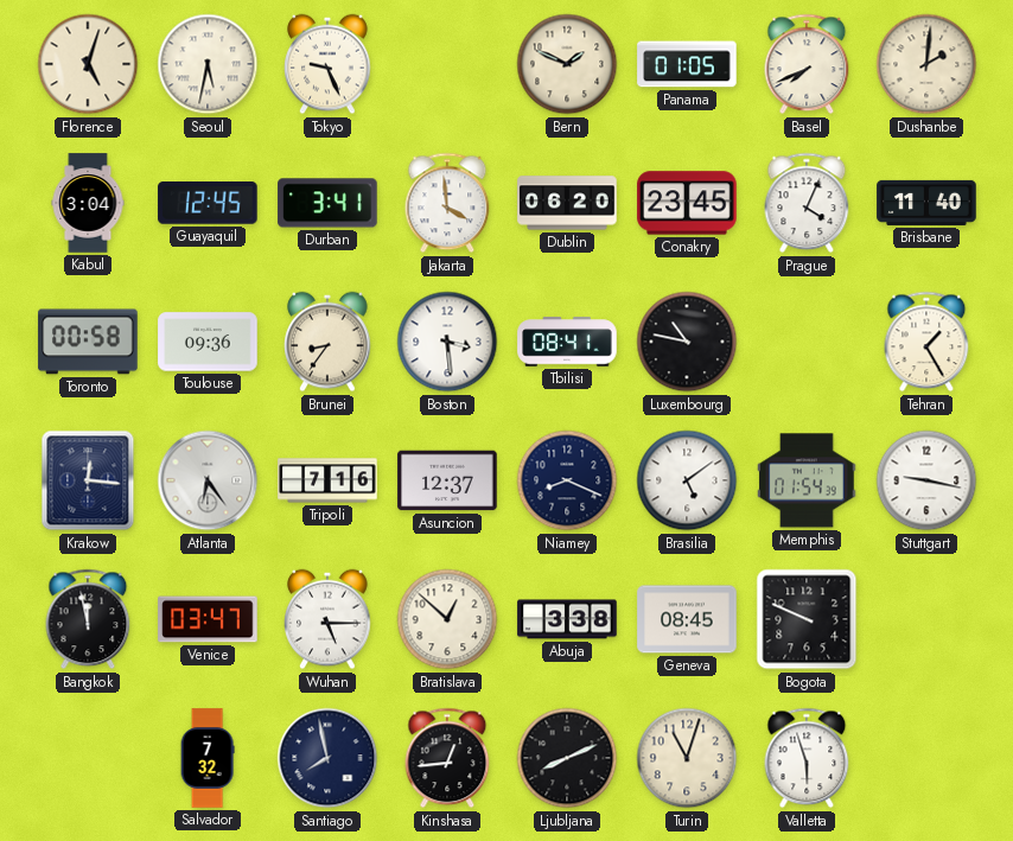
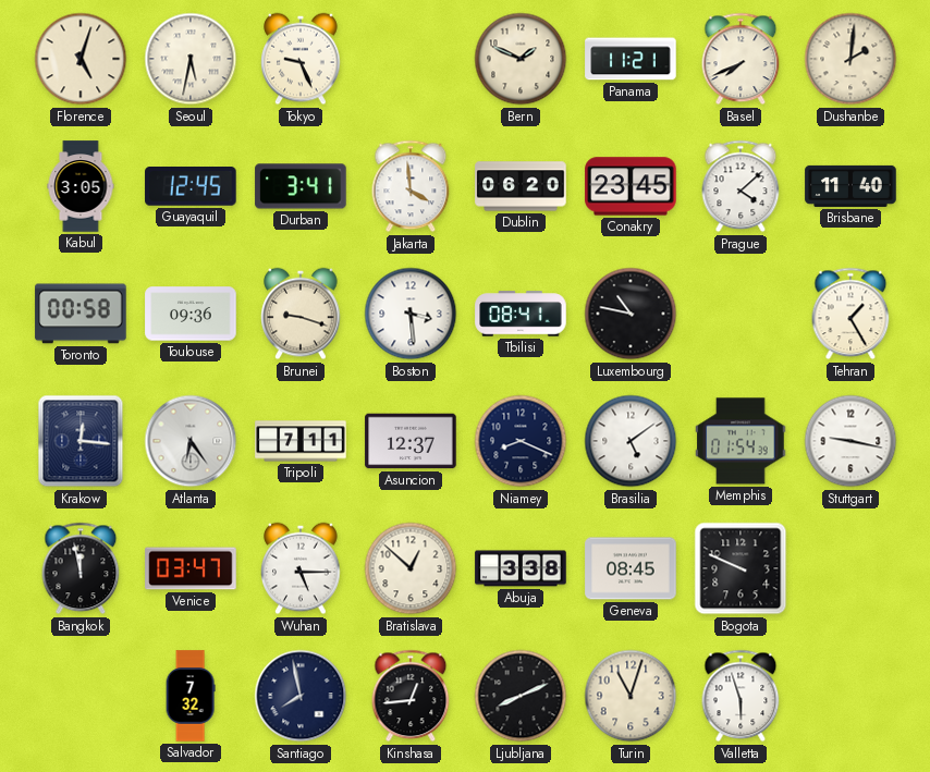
Panama: 01:05 -> 11:21 (631, 59)
Kabul: 3:04 -> 3:05 (81, 186)
Prague: 4:04 -> 4:08 (741, 186)
Brunei: 8:36 -> 9:18 (301, 314)
Tripoli: 7:16 -> 7:11 (301, 441)
